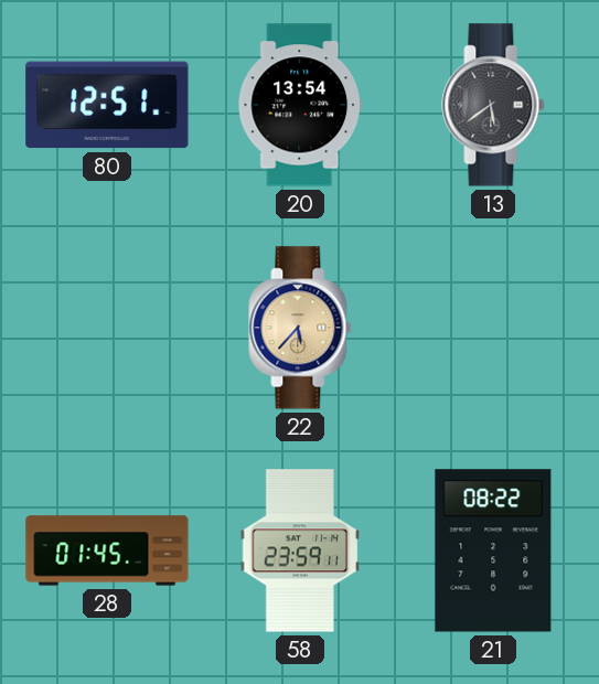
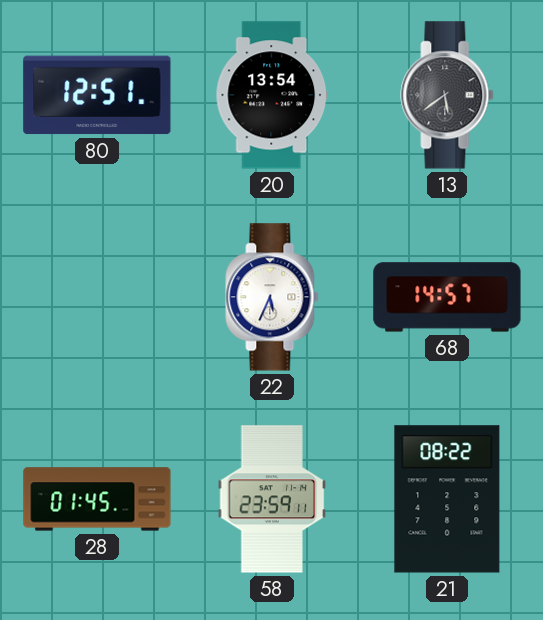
22: 5:37 -> 5:34 (272, 297)
22 dial: champagne -> white (272, 297)
68: none -> 14:57 (447, 297)
